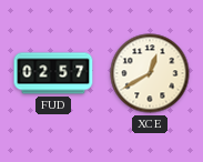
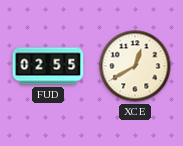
FUD: 02:57 -> 02:55 (48, 66)
